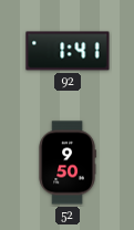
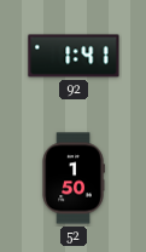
52: 9:50 -> 1:50 (74, 178)
